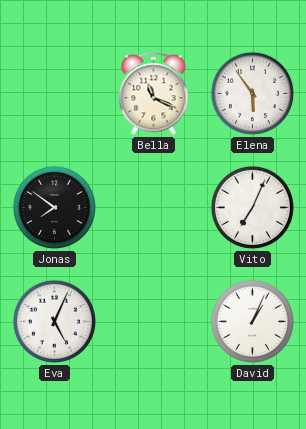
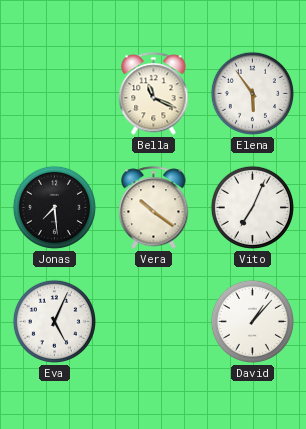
Jonas: 7:51 -> 7:29 (54, 207)
Vera: none -> 10:21 (154, 208)
David: 1:04 -> 1:07 (252, 321)
